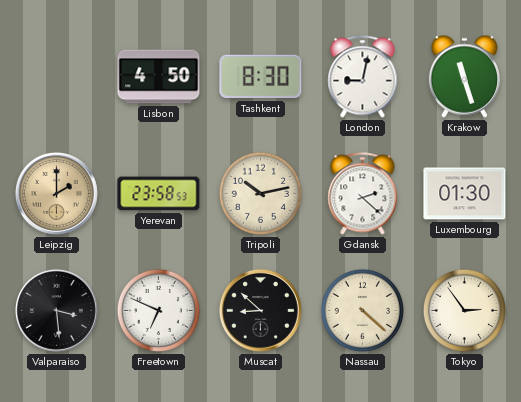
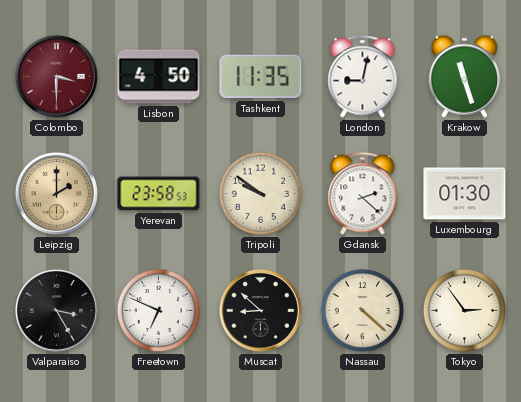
Colombo: none -> 3:30 (56, 76)
Tashkent: 8:30 -> 11:35 (261, 77)
Tripoli: 10:13 -> 9:51 (260, 193)
Valparaiso: 3:29 -> 3:25 (56, 310)
